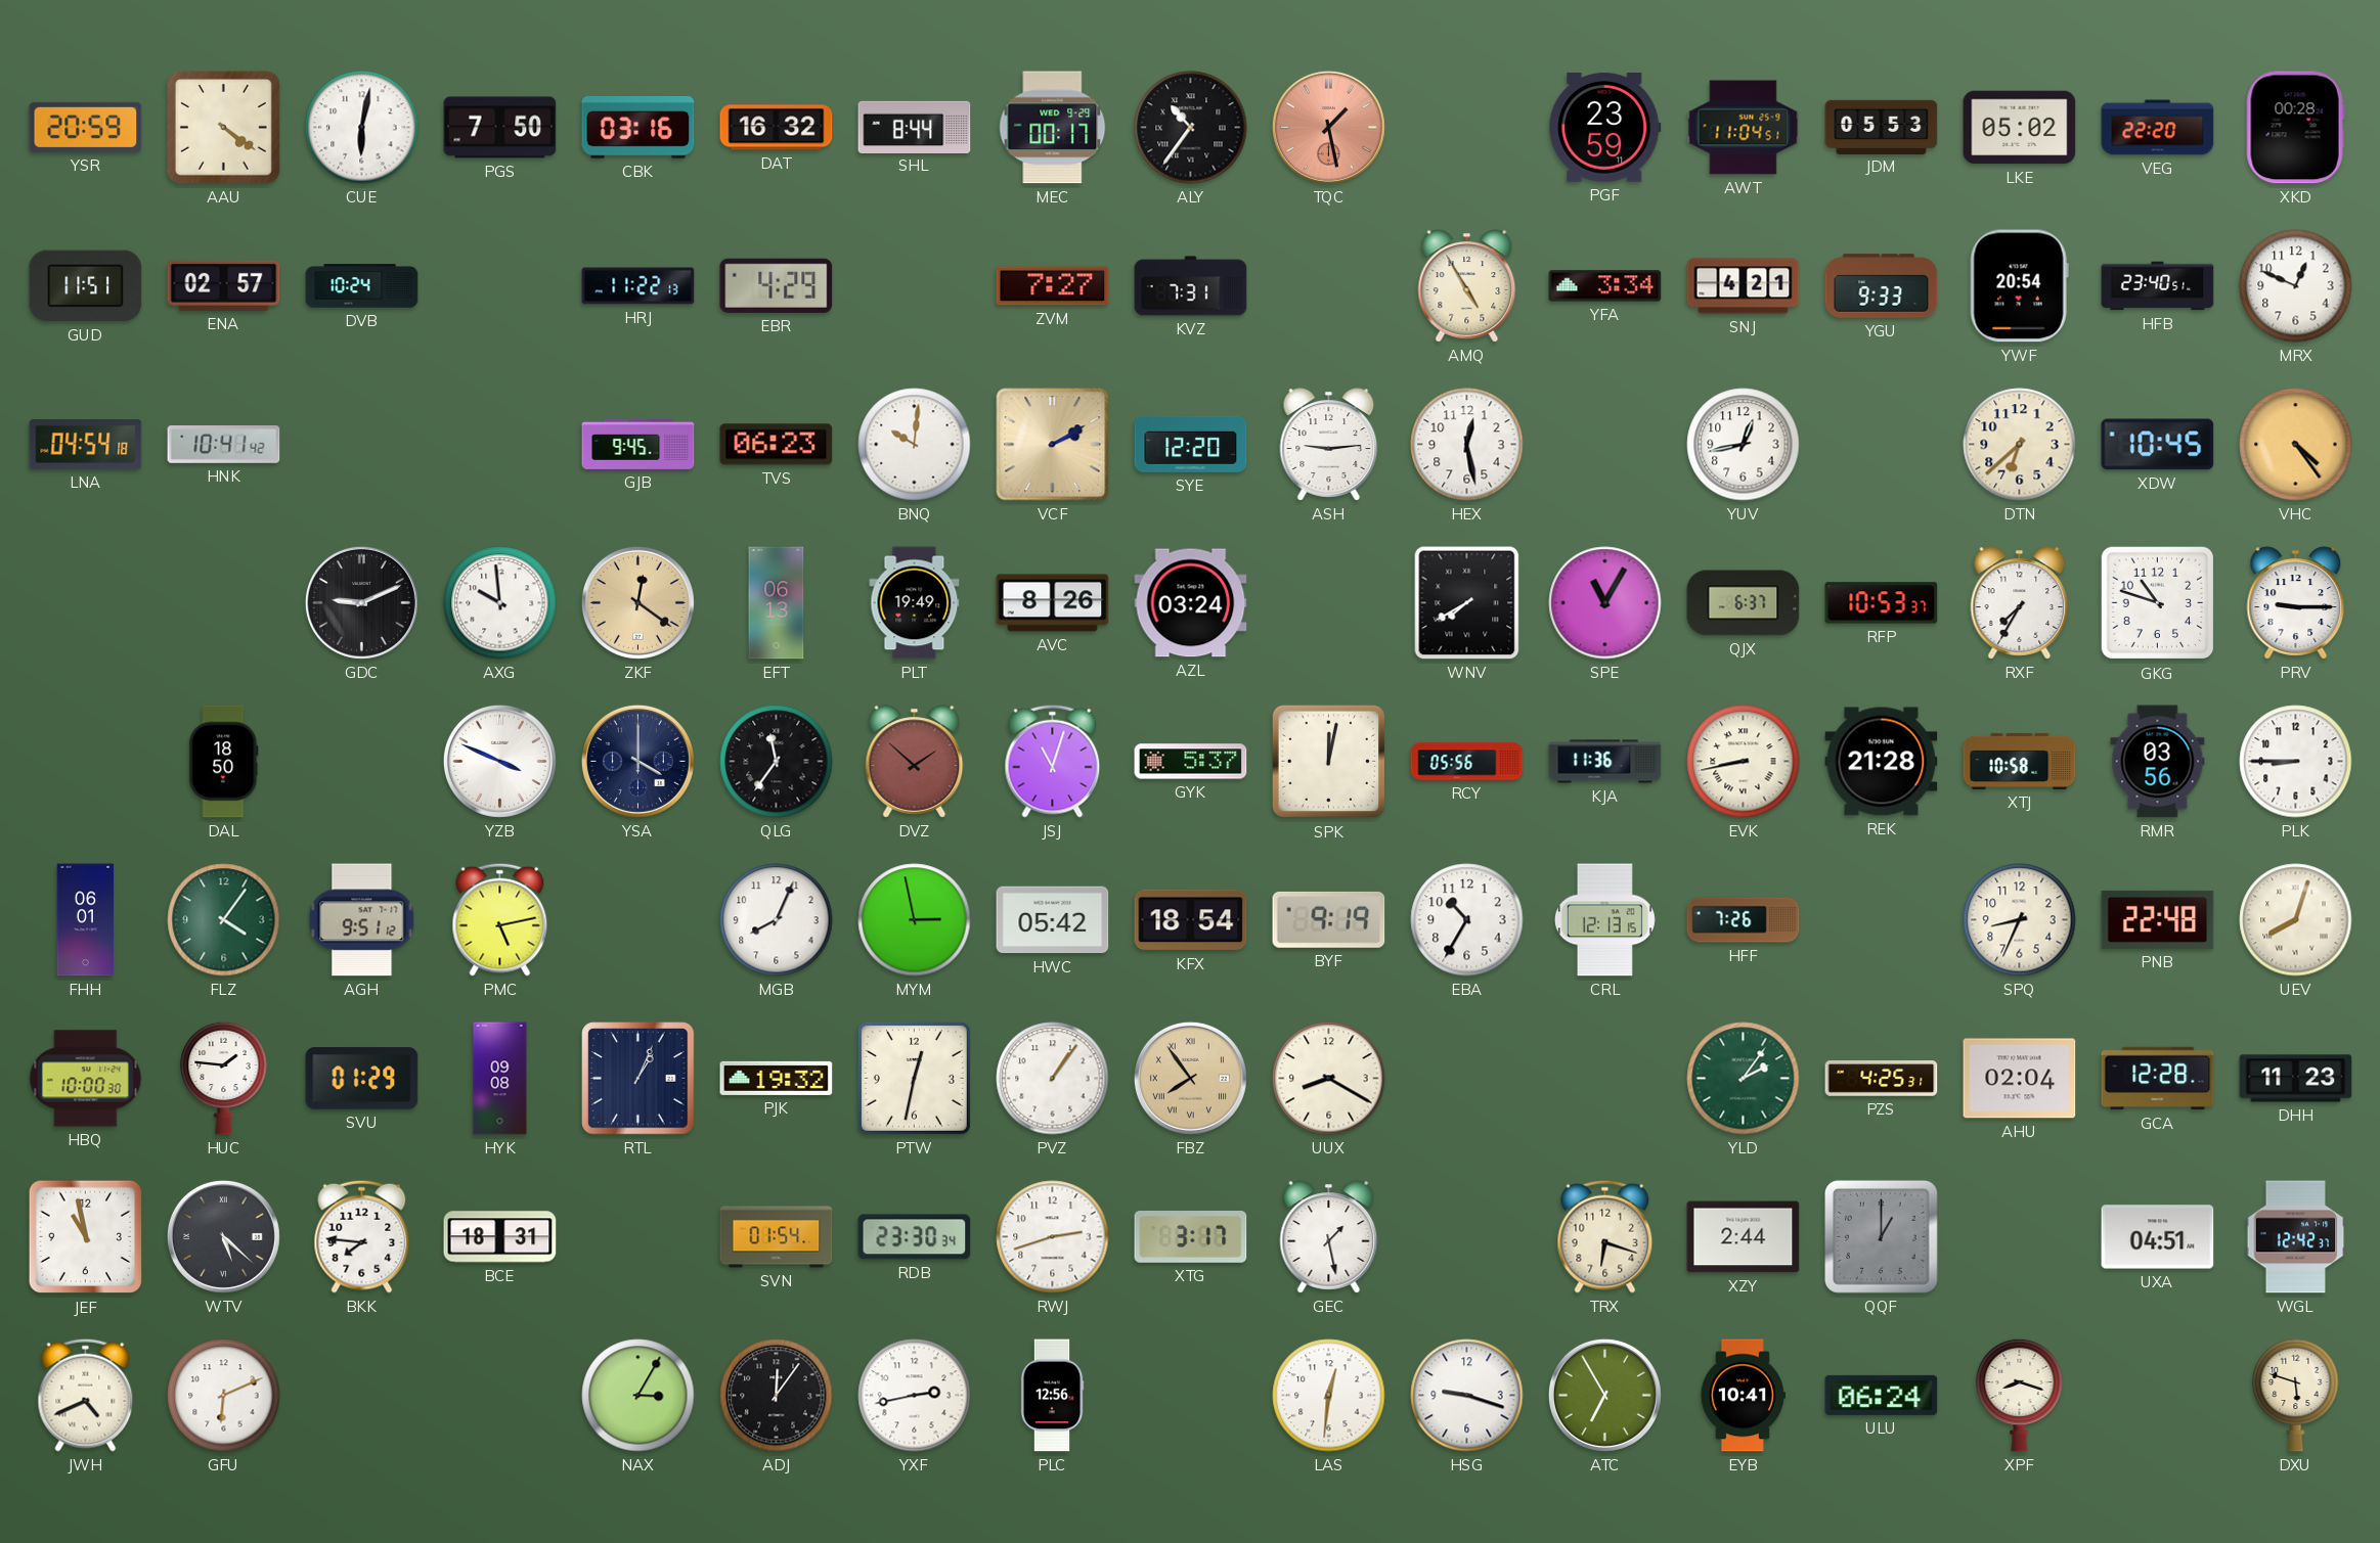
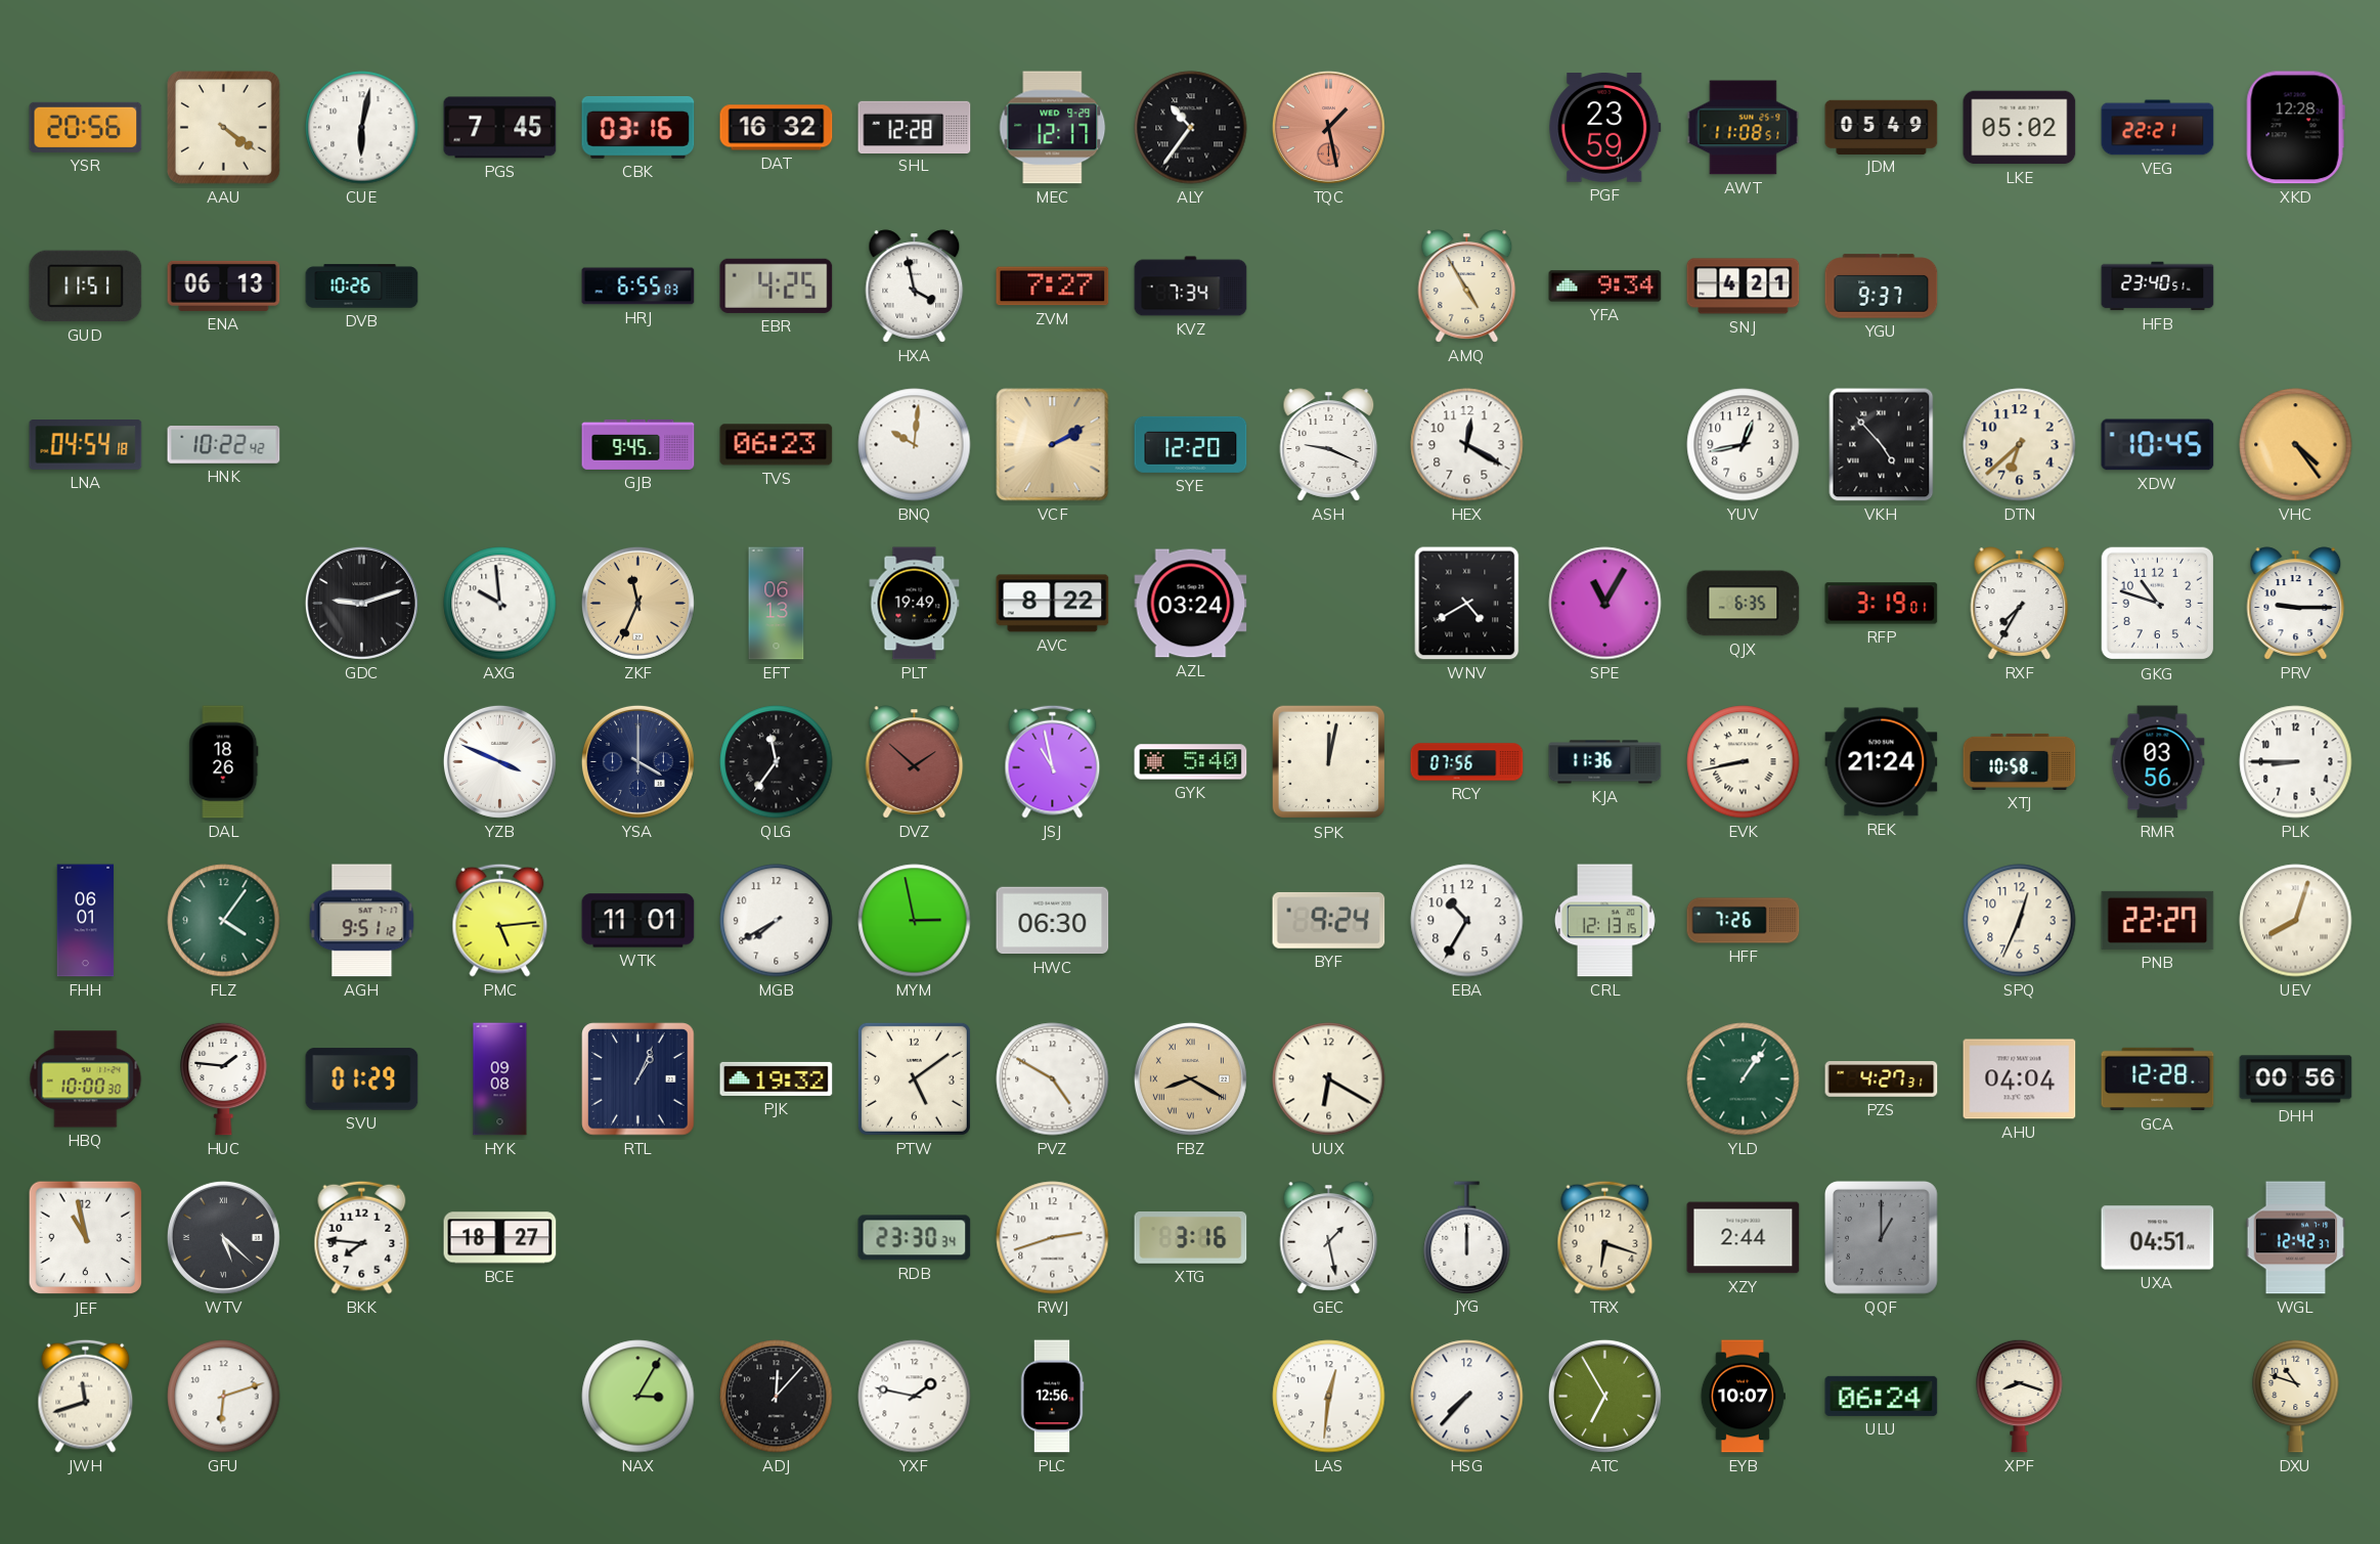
YSR: 20:59 -> 20:56 (86, 127)
PGS: 7:50 -> 7:45 (500, 128)
SHL: 8:44 -> 12:28 (915, 127)
MEC: 00:17 -> 12:17 (1053, 128)
AWT: 11:04 -> 11:08 (1744, 128)
JDM: 05:53 -> 05:49 (1882, 127)
VEG: 22:20 -> 22:21 (2158, 128)
XKD: 00:28 -> 12:28 (2295, 128)
ENA: 02:57 -> 06:13 (224, 285)
DVB: 10:24 -> 10:26 (362, 286)
HRJ: 11:22 -> 6:55 (638, 286)
EBR: 4:29 -> 4:25 (777, 285)
HXA: none -> 3:58 (915, 286)
KVZ: 7:31 -> 7:34 (1191, 286)
YFA: 3:34 -> 9:34 (1605, 286)
YGU: 9:33 -> 9:37 (1882, 286)
YWF: 20:54 -> none (2019, 286)
MRX: 12:49 -> none (2296, 286)
HNK: 10:41 -> 10:22 (224, 445)
ASH: 9:14 -> 9:19 (1329, 445)
HEX: 12:28 -> 12:20 (1467, 445)
VKH: none -> 4:53 (1882, 445)
GDC: 9:11 -> 9:12 (361, 603)
ZKF: 12:21 -> 11:34 (637, 603)
AVC: 8:26 -> 8:22 (1053, 604)
WNV: 7:40 -> 4:40 (1467, 604)
QJX: 6:37 -> 6:35 (1744, 604)
RFP: 10:53 -> 3:19 (1882, 604)
DAL: 18:50 -> 18:26 (224, 762)
JSJ: 11:03 -> 10:58 (1053, 761)
GYK: 5:37 -> 5:40 (1191, 762)
RCY: 05:56 -> 07:56 (1467, 762)
REK: 21:28 -> 21:24 (1882, 762)
PMC: 5:13 -> 5:14 (500, 920)
WTK: none -> 11:01 (638, 921)
MGB: 8:04 -> 7:40 (777, 921)
HWC: 05:42 -> 06:30 (1053, 921)
KFX: 18:54 -> none (1191, 920)
BYF: 9:19 -> 9:24 (1329, 920)
SPQ: 8:34 -> 12:34 (2020, 921)
PNB: 22:48 -> 22:27 (2158, 920)
PTW: 12:32 -> 5:09 (914, 1078)
PVZ: 1:06 -> 4:50 (1053, 1079)
FBZ: 7:54 -> 8:20 (1190, 1078)
UUX: 8:20 -> 6:20 (1329, 1079)
YLD: 2:06 -> 1:06 (1744, 1079)
PZS: 4:25 -> 4:27 (1882, 1079)
AHU: 02:04 -> 04:04 (2020, 1079)
DHH: 11:23 -> 00:56 (2296, 1079)
BCE: 18:31 -> 18:27 (500, 1238)
SVN: 01:54 -> none (777, 1237)
XTG: 3:17 -> 3:16 (1191, 1238)
JYG: none -> 12:00 (1467, 1237)
JWH: 4:41 -> 11:42 (86, 1396)
GFU: 6:11 -> 6:12 (224, 1397)
ADJ: 12:06 -> 12:07 (777, 1397)
YXF: 2:43 -> 1:47 (915, 1397)
HSG: 9:18 -> 7:37 (1467, 1397)
EYB: 10:41 -> 10:07 (1743, 1397)
DXU: 5:48 -> 10:48 (2296, 1396)
